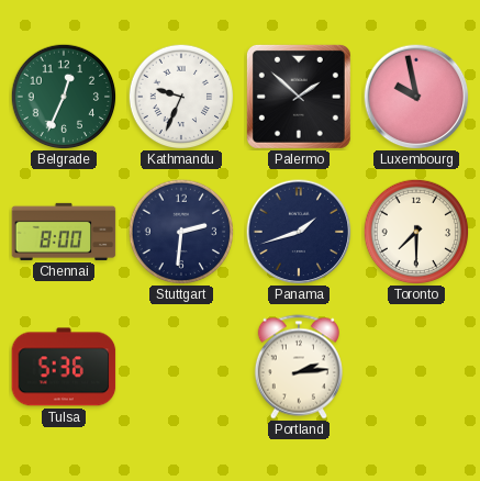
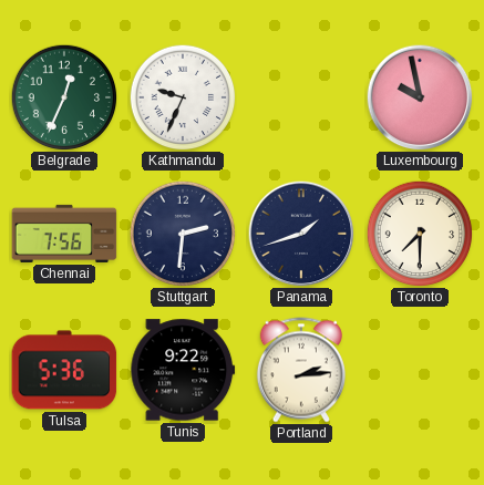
Palermo: 1:52 -> none (299, 97)
Chennai: 8:00 -> 7:56 (64, 234)
Tunis: none -> 9:22 (183, 370)
